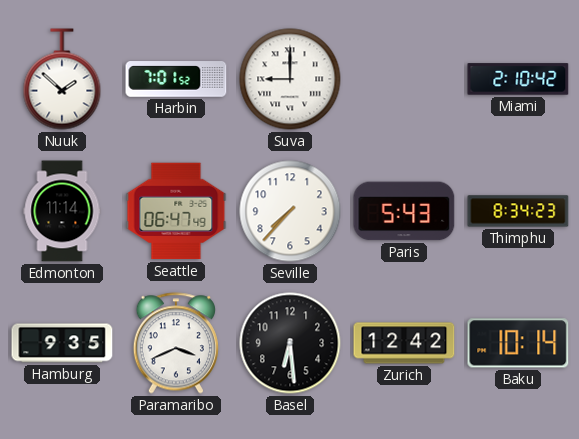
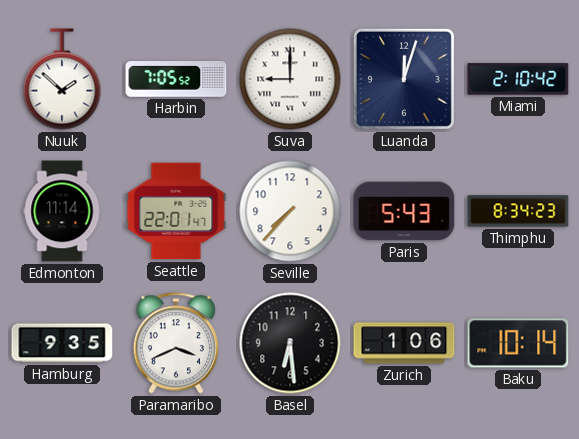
Harbin: 7:01 -> 7:05 (176, 79)
Luanda: none -> 12:03 (404, 79)
Seattle: 06:47 -> 22:01 (176, 211)
Zurich: 12:42 -> 1:06 (404, 343)
